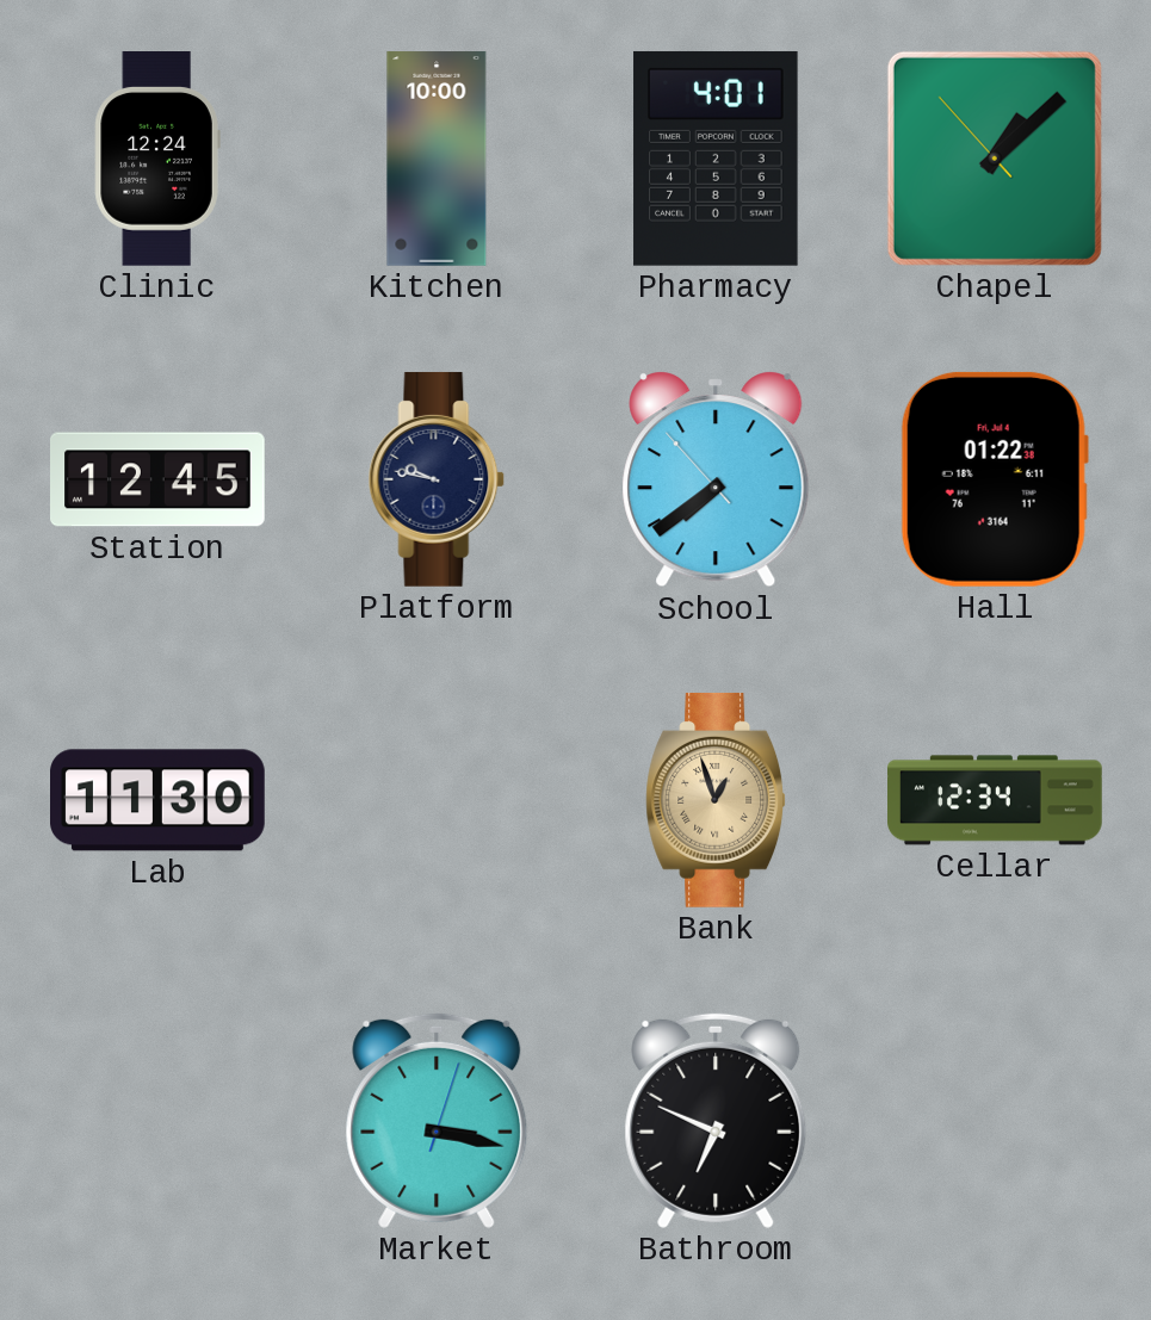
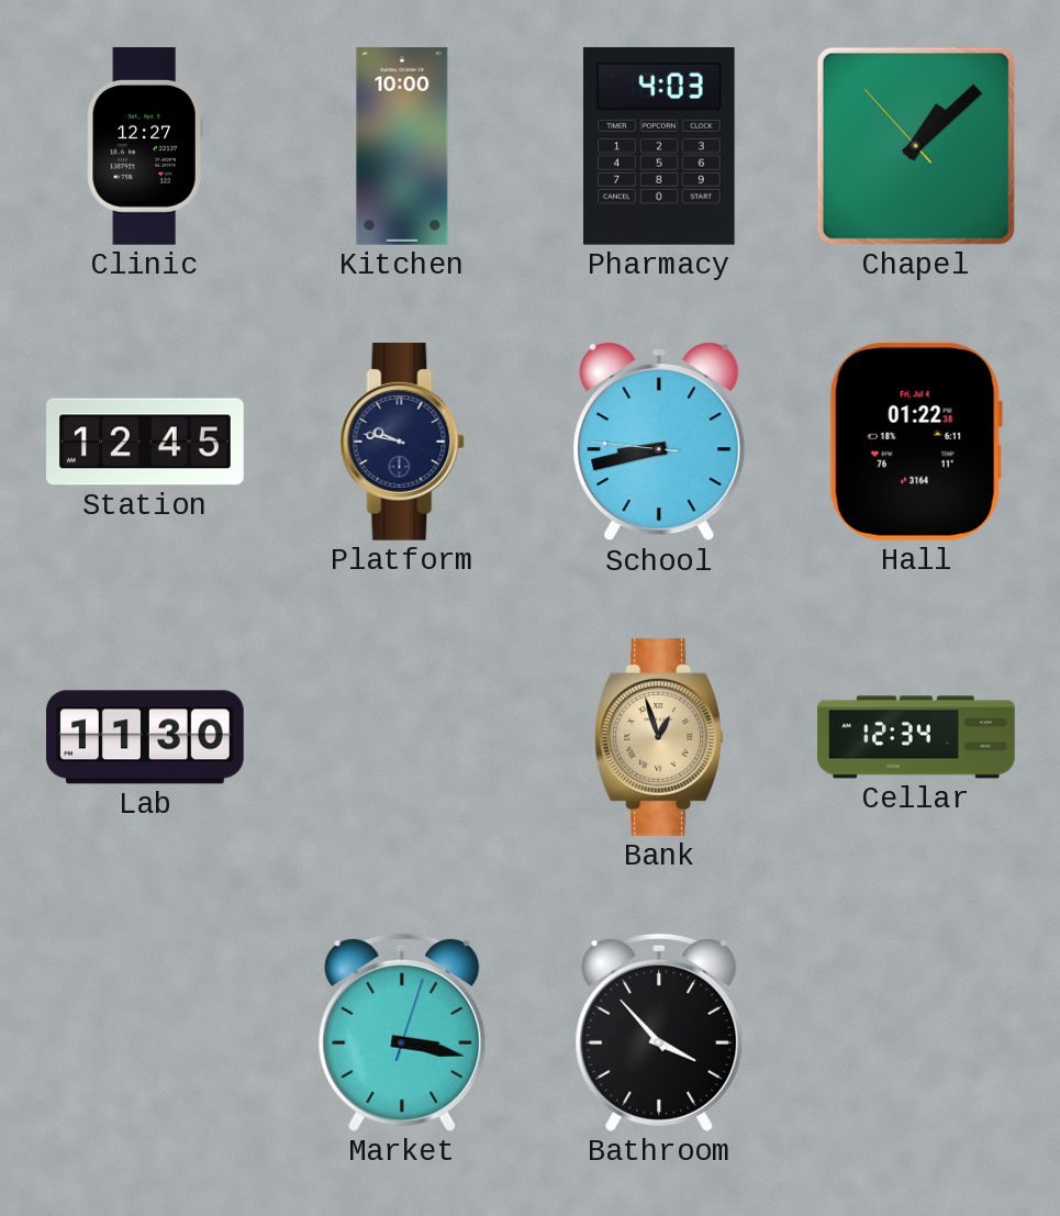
Clinic: 12:24 -> 12:27 (145, 147)
Pharmacy: 4:01 -> 4:03 (659, 146)
School: 7:38 -> 8:42 (659, 442)
Bathroom: 6:49 -> 3:53 (659, 1033)
